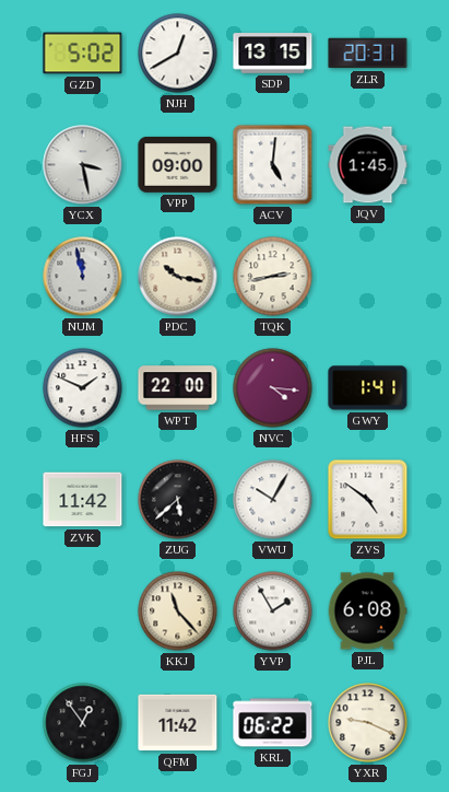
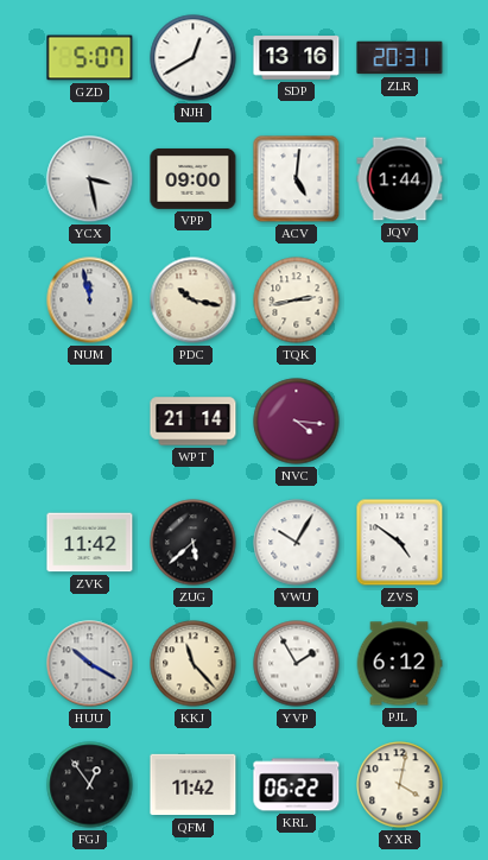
GZD: 5:02 -> 5:07 (90, 58)
SDP: 13:15 -> 13:16 (297, 58)
JQV: 1:45 -> 1:44 (400, 179)
HFS: 1:49 -> none (83, 388)
WPT: 22:00 -> 21:14 (194, 422)
GWY: 1:41 -> none (368, 388)
HUU: none -> 10:20 (90, 664)
PJL: 6:08 -> 6:12 (399, 664)
YXR: 9:19 -> 4:02 (400, 785)
